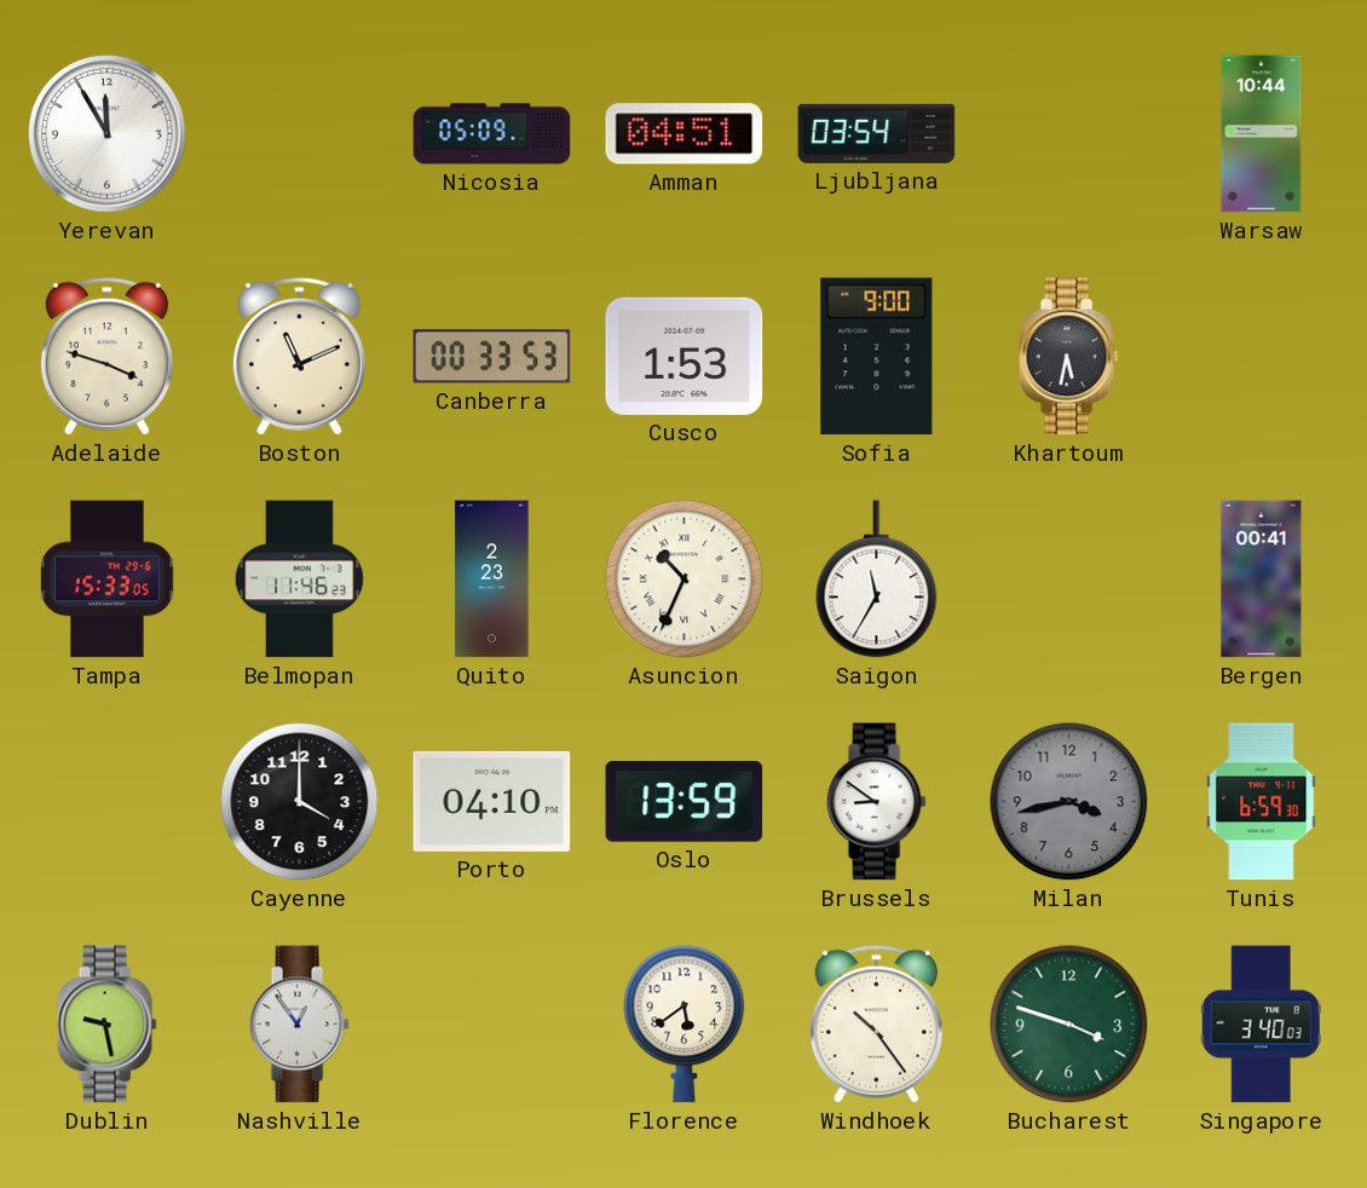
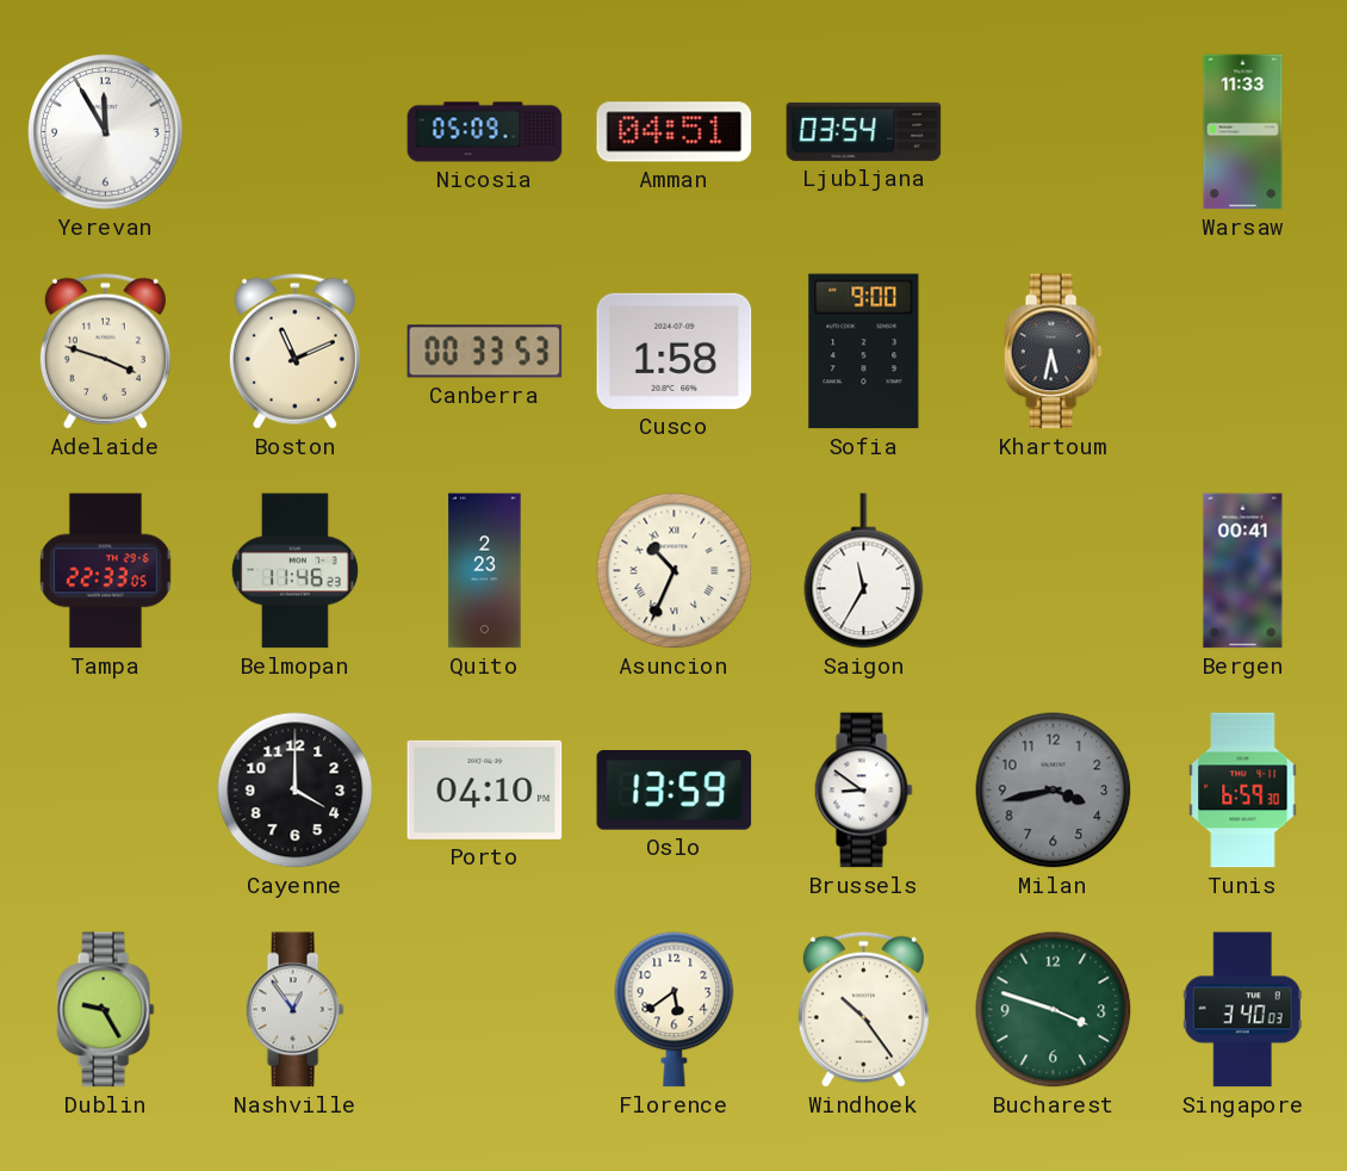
Warsaw: 10:44 -> 11:33 (1243, 132)
Cusco: 1:53 -> 1:58 (675, 351)
Tampa: 15:33 -> 22:33 (106, 571)
Dublin: 9:28 -> 9:25 (105, 1010)
